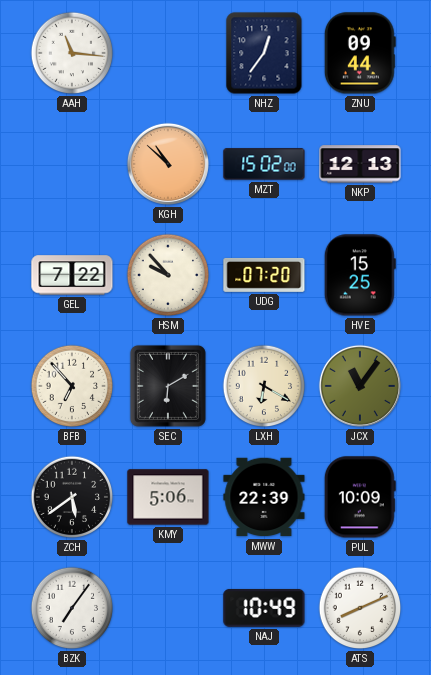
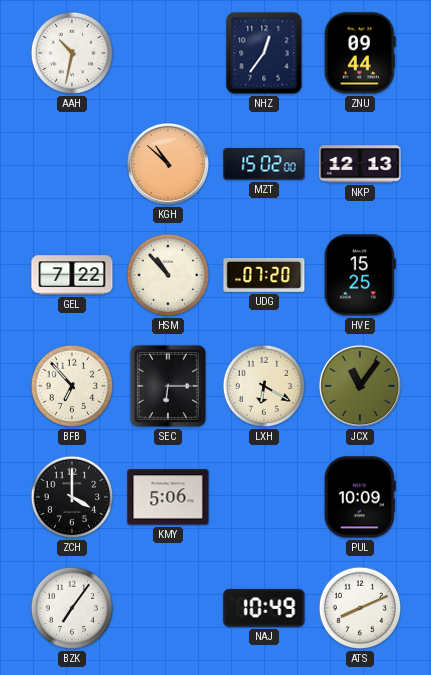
AAH: 11:16 -> 10:32 (72, 53)
HSM: 9:53 -> 10:53 (168, 275)
SEC: 6:10 -> 6:15 (168, 386)
ZCH: 5:39 -> 4:00 (72, 497)
MWW: 22:39 -> none (264, 497)
